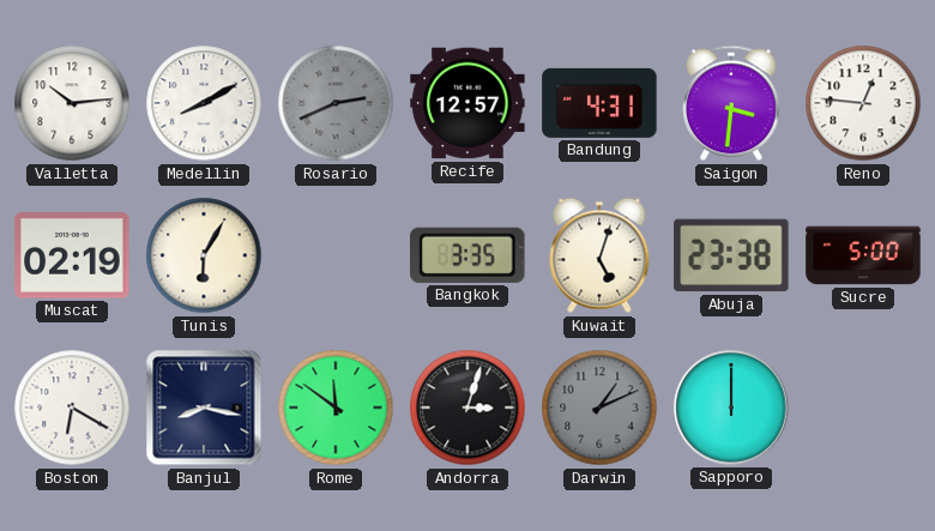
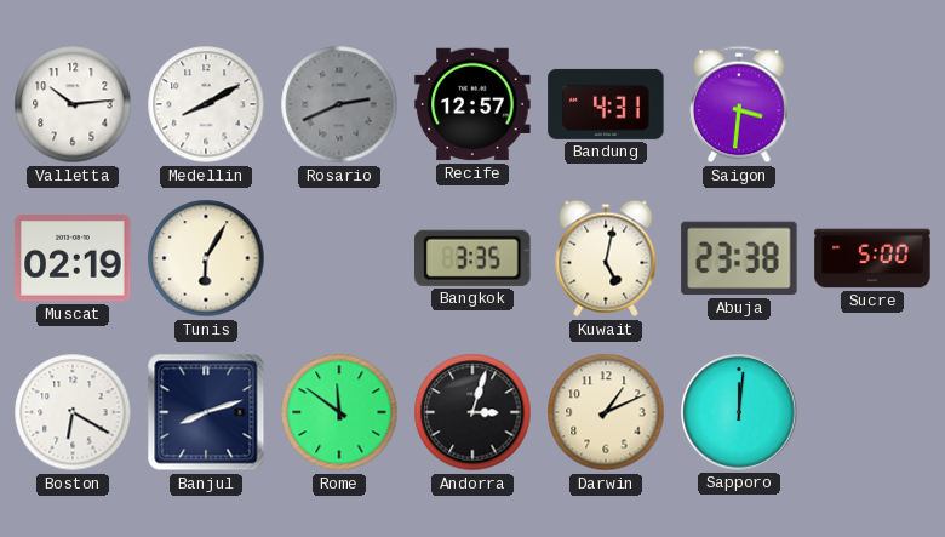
Reno: 12:46 -> none (863, 103)
Kuwait: 5:03 -> 5:02 (606, 258)
Banjul: 8:17 -> 8:12 (206, 412)
Darwin dial: grey -> cream (606, 412)
Sapporo: 12:00 -> 12:01 (739, 412)
